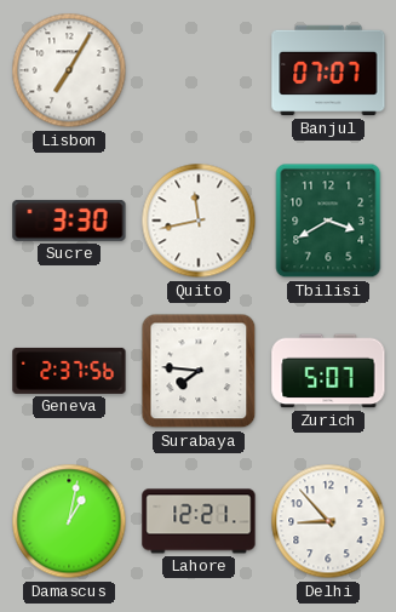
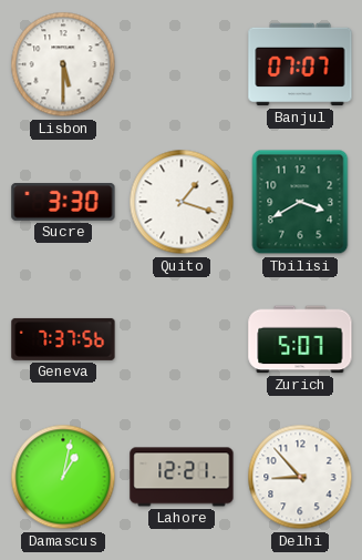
Lisbon: 7:05 -> 5:30 (63, 64)
Quito: 11:43 -> 1:18 (182, 202)
Geneva: 2:37 -> 7:37 (63, 339)
Surabaya: 7:46 -> none (199, 371)
